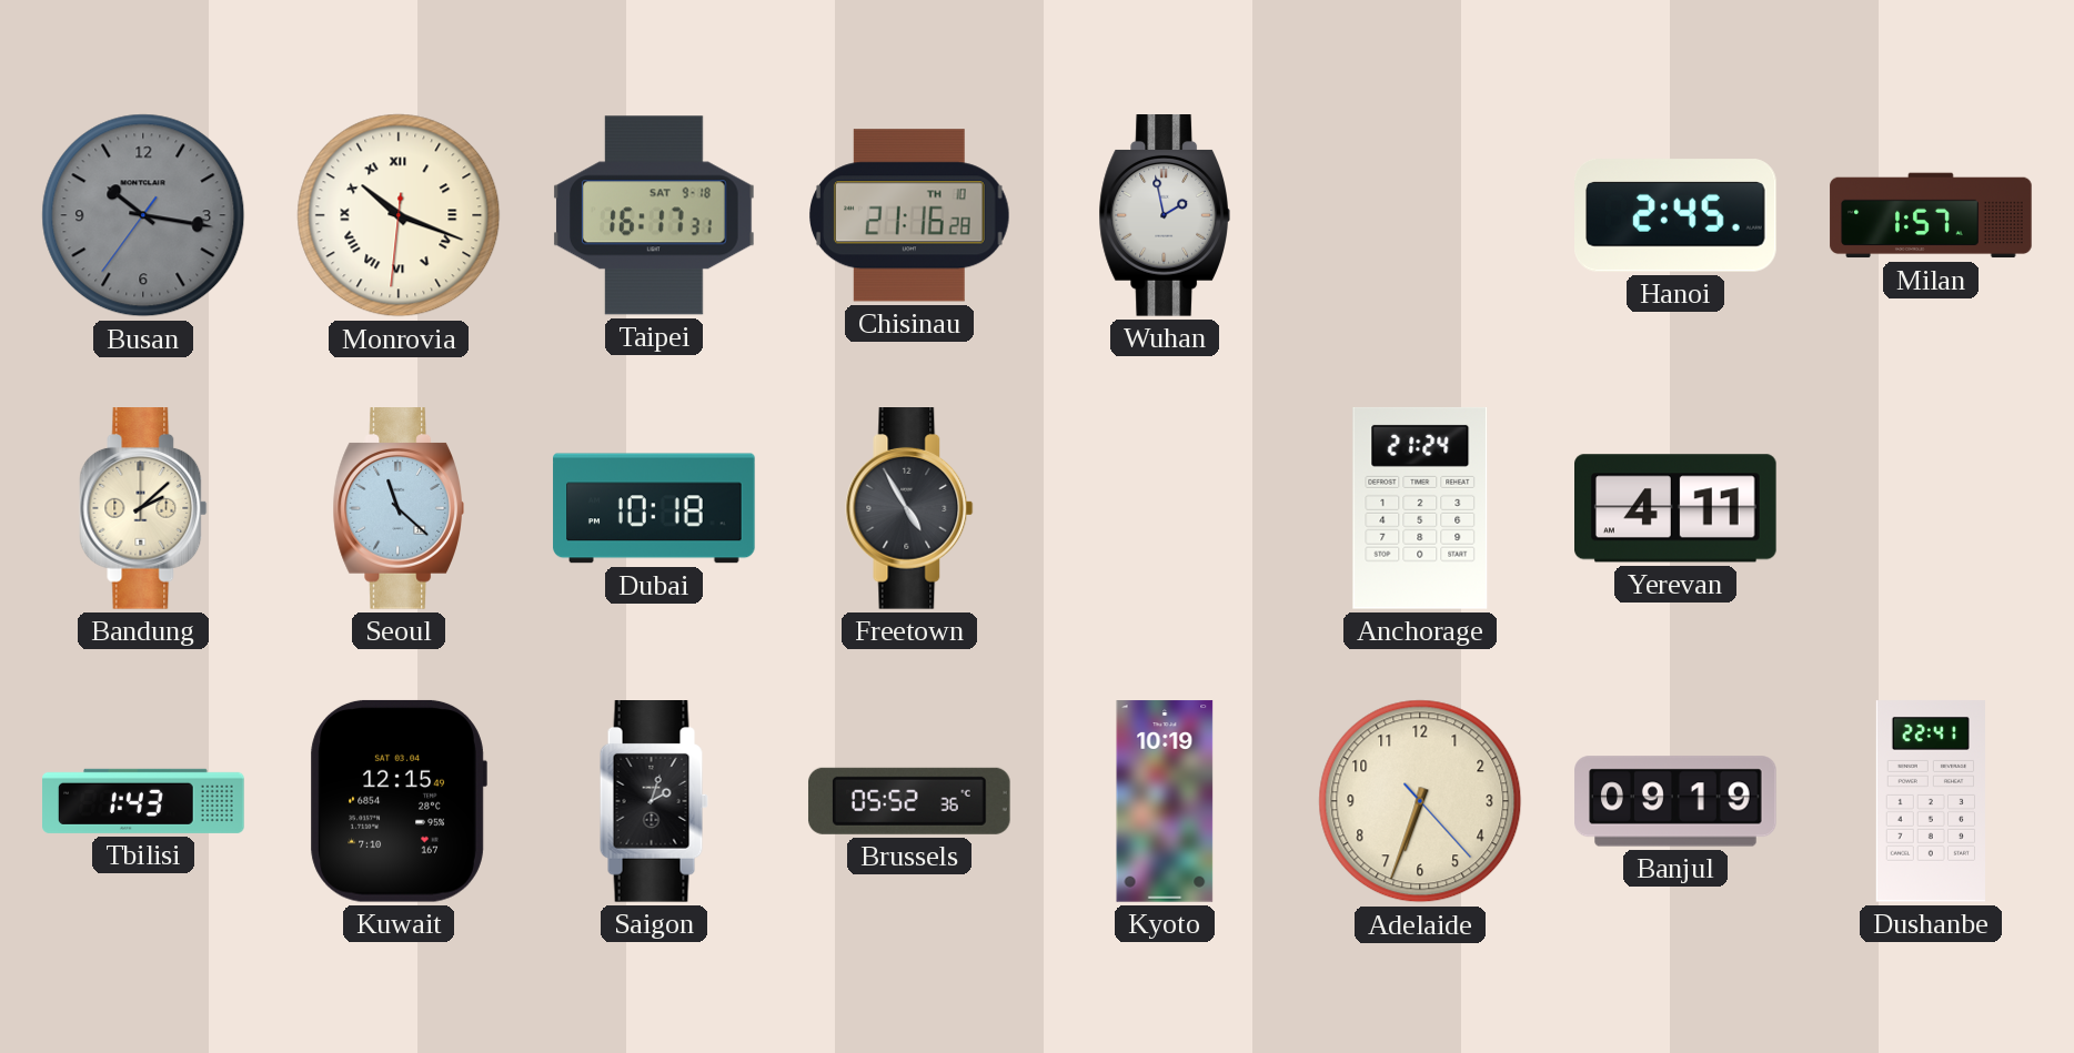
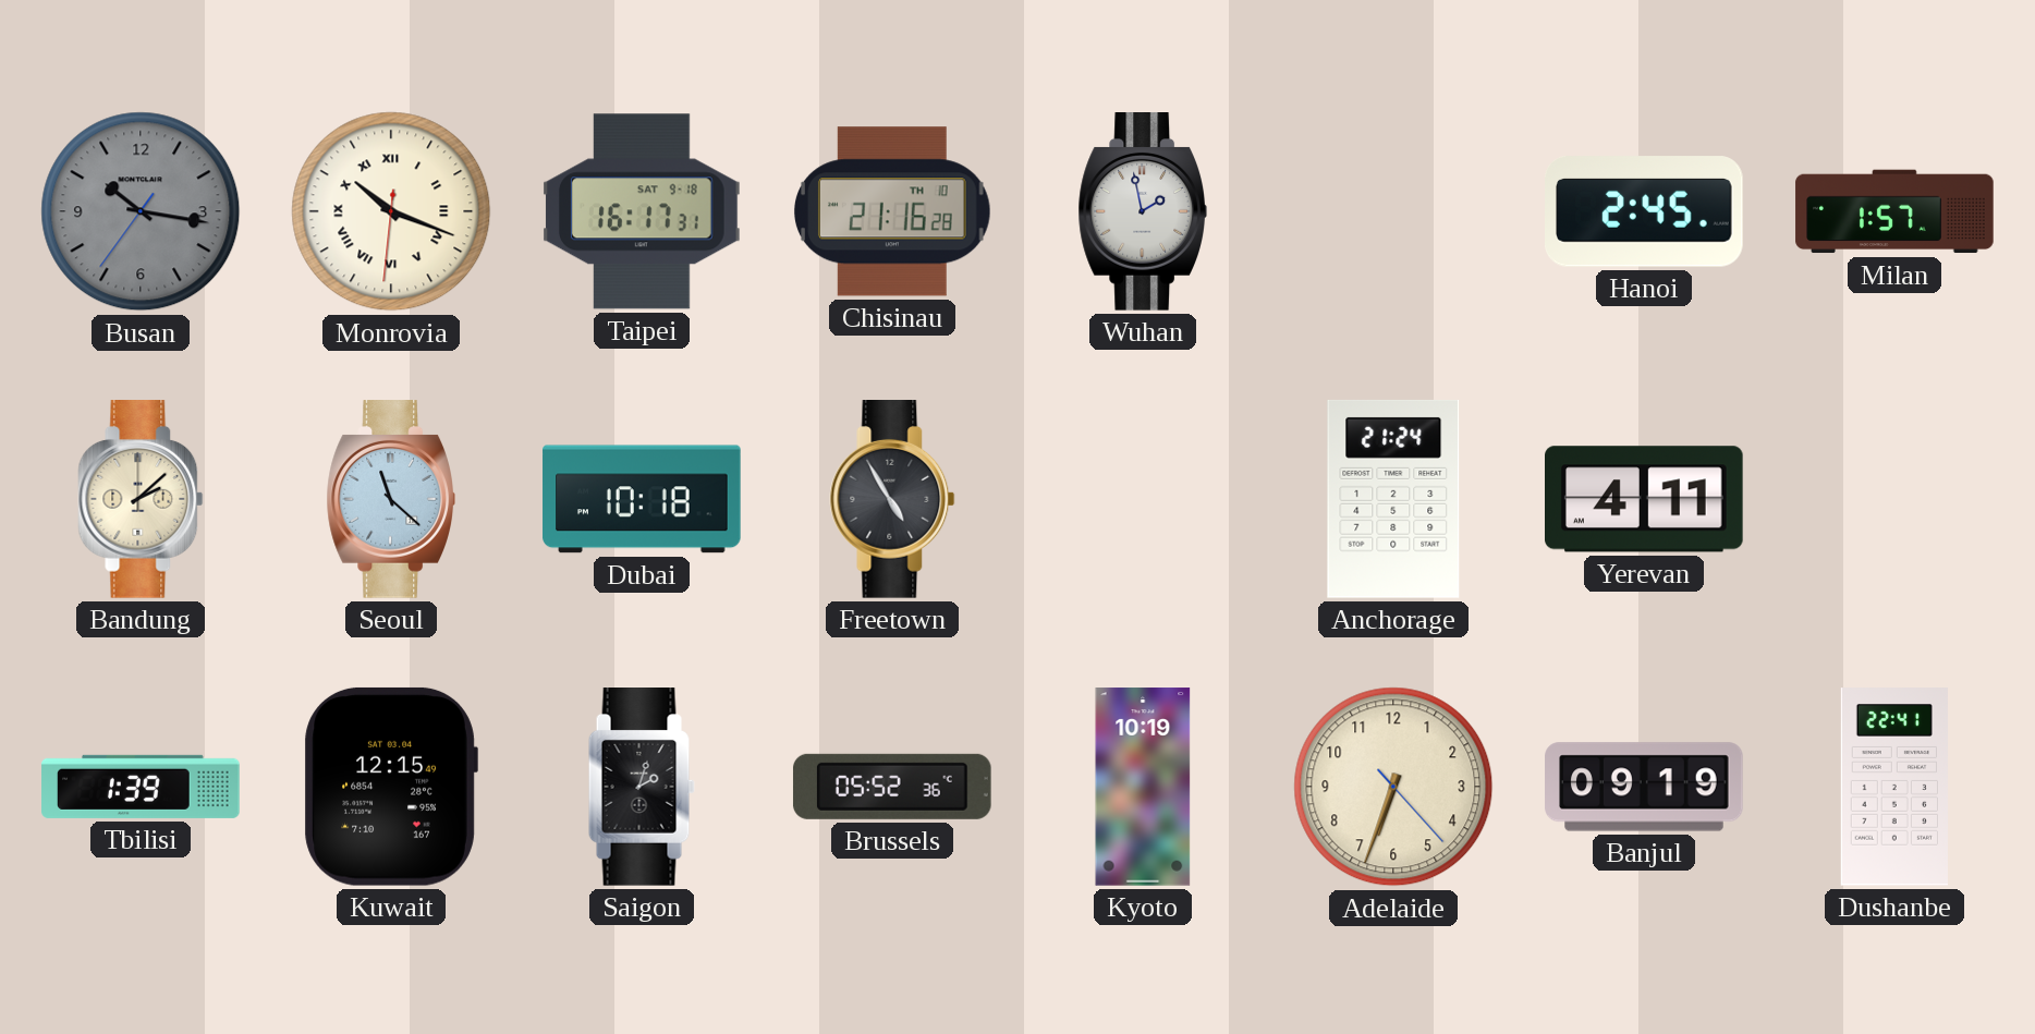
Tbilisi: 1:43 -> 1:39 (141, 787)
